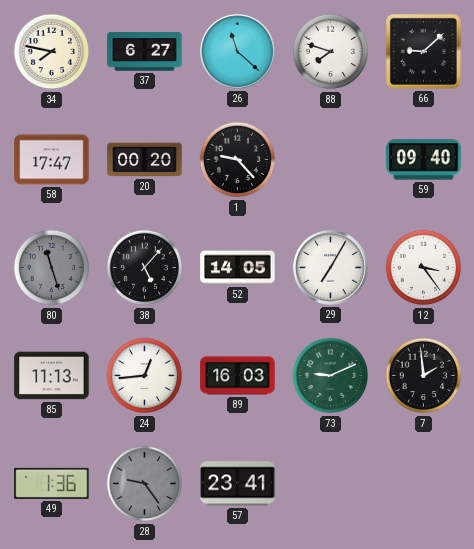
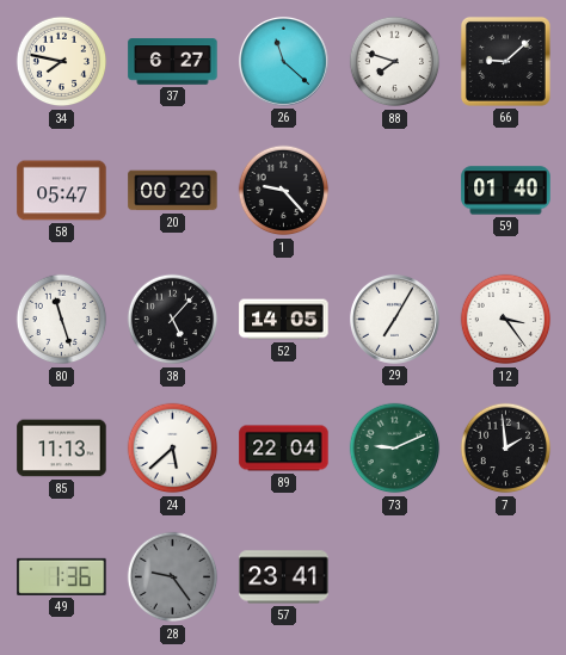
58: 17:47 -> 05:47 (62, 191)
59: 09:40 -> 01:40 (506, 191)
80 dial: grey -> white (62, 320)
24: 12:44 -> 5:38 (173, 449)
89: 16:03 -> 22:04 (284, 449)
